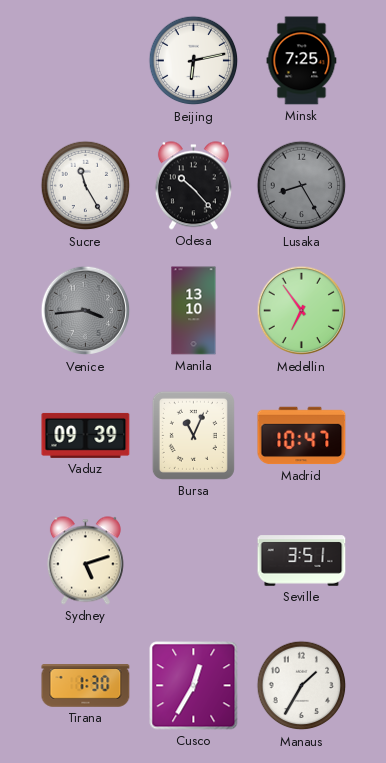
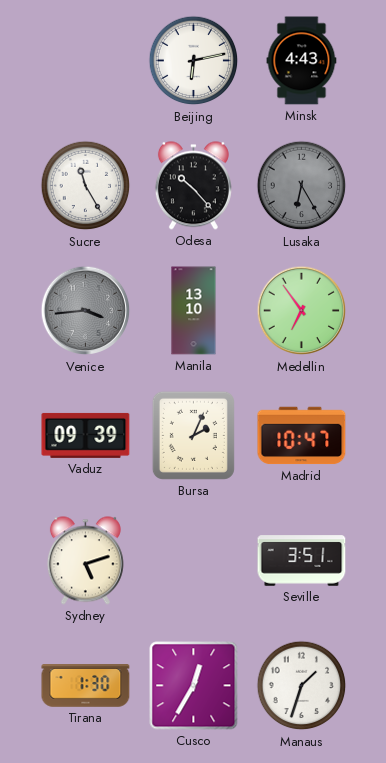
Minsk: 7:25 -> 4:43 (302, 61)
Lusaka: 8:25 -> 6:25 (302, 186)
Bursa: 11:04 -> 2:04 (193, 435)
Manaus: 1:35 -> 1:33 (302, 686)
